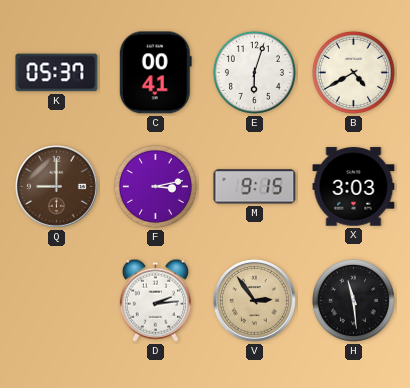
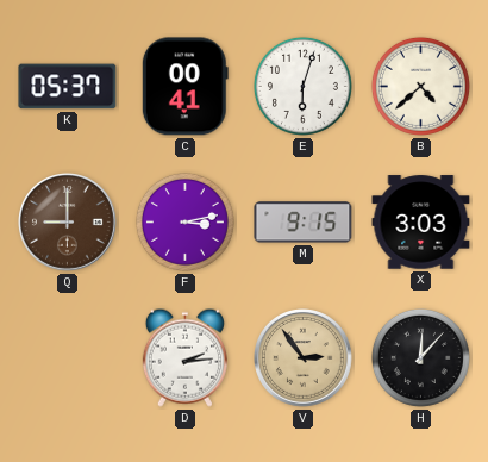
B: 4:40 -> 4:38 (420, 86)
H: 11:29 -> 12:07 (420, 357)
